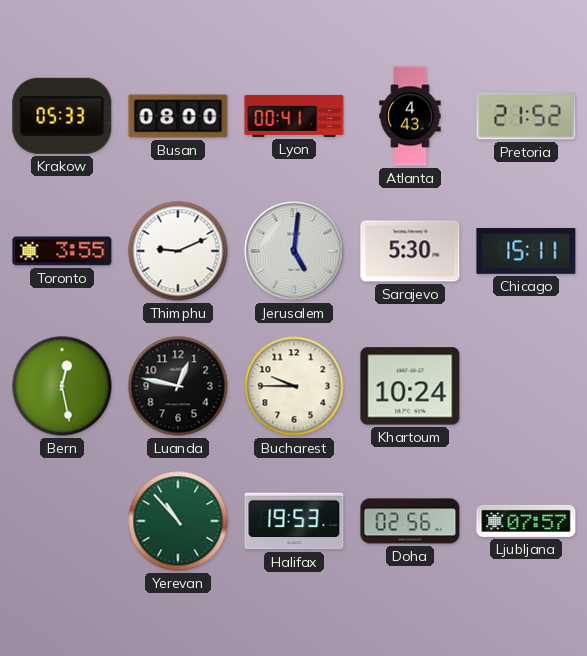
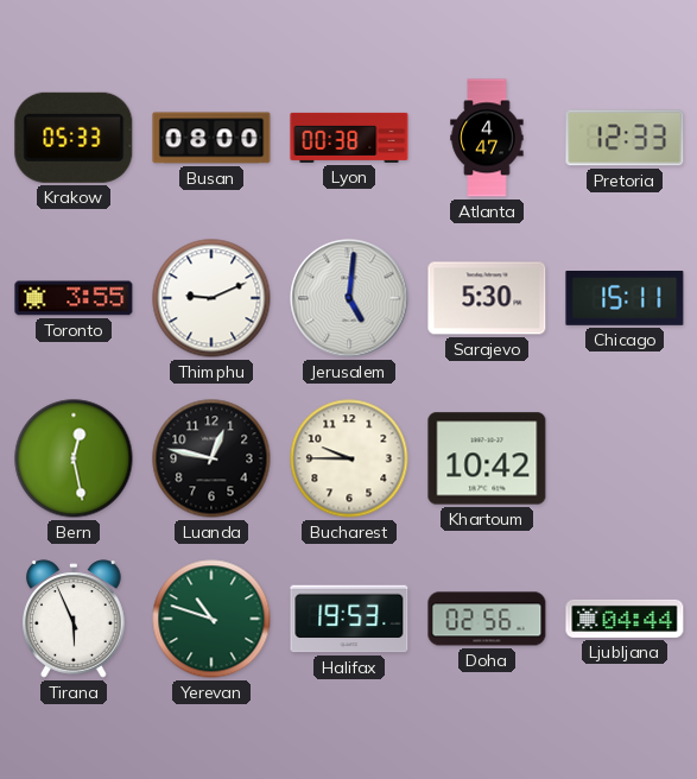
Lyon: 00:41 -> 00:38 (349, 138)
Atlanta: 4:43 -> 4:47 (487, 138)
Pretoria: 21:52 -> 12:33 (625, 138)
Khartoum: 10:24 -> 10:42 (487, 458)
Tirana: none -> 5:56 (75, 619)
Yerevan: 10:53 -> 10:48 (211, 619)
Ljubljana: 07:57 -> 04:44 (625, 619)
